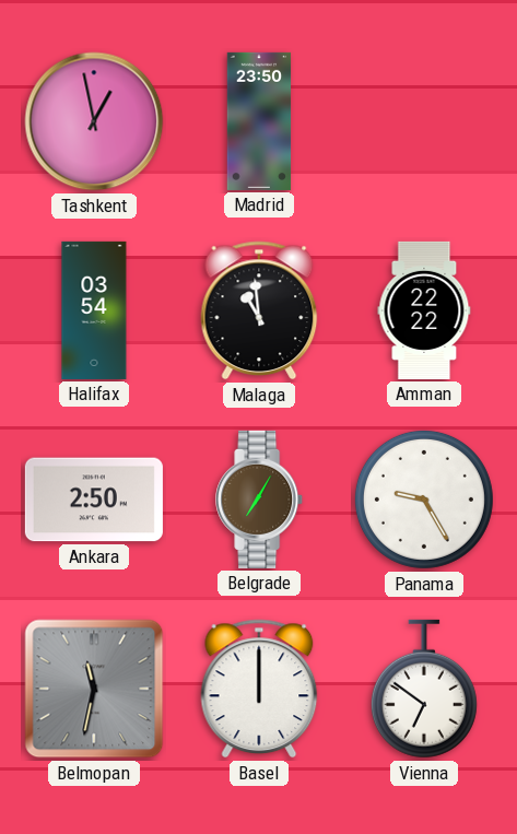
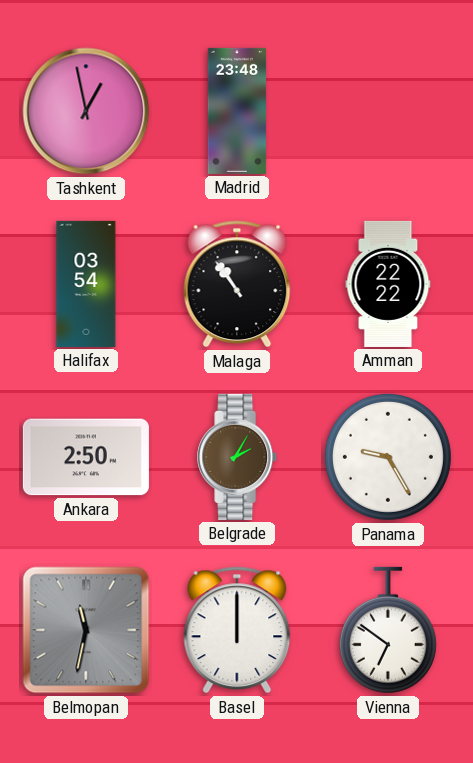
Madrid: 23:50 -> 23:48 (237, 111)
Malaga: 10:59 -> 10:54 (237, 284)
Belgrade: 7:05 -> 2:05 (238, 457)
